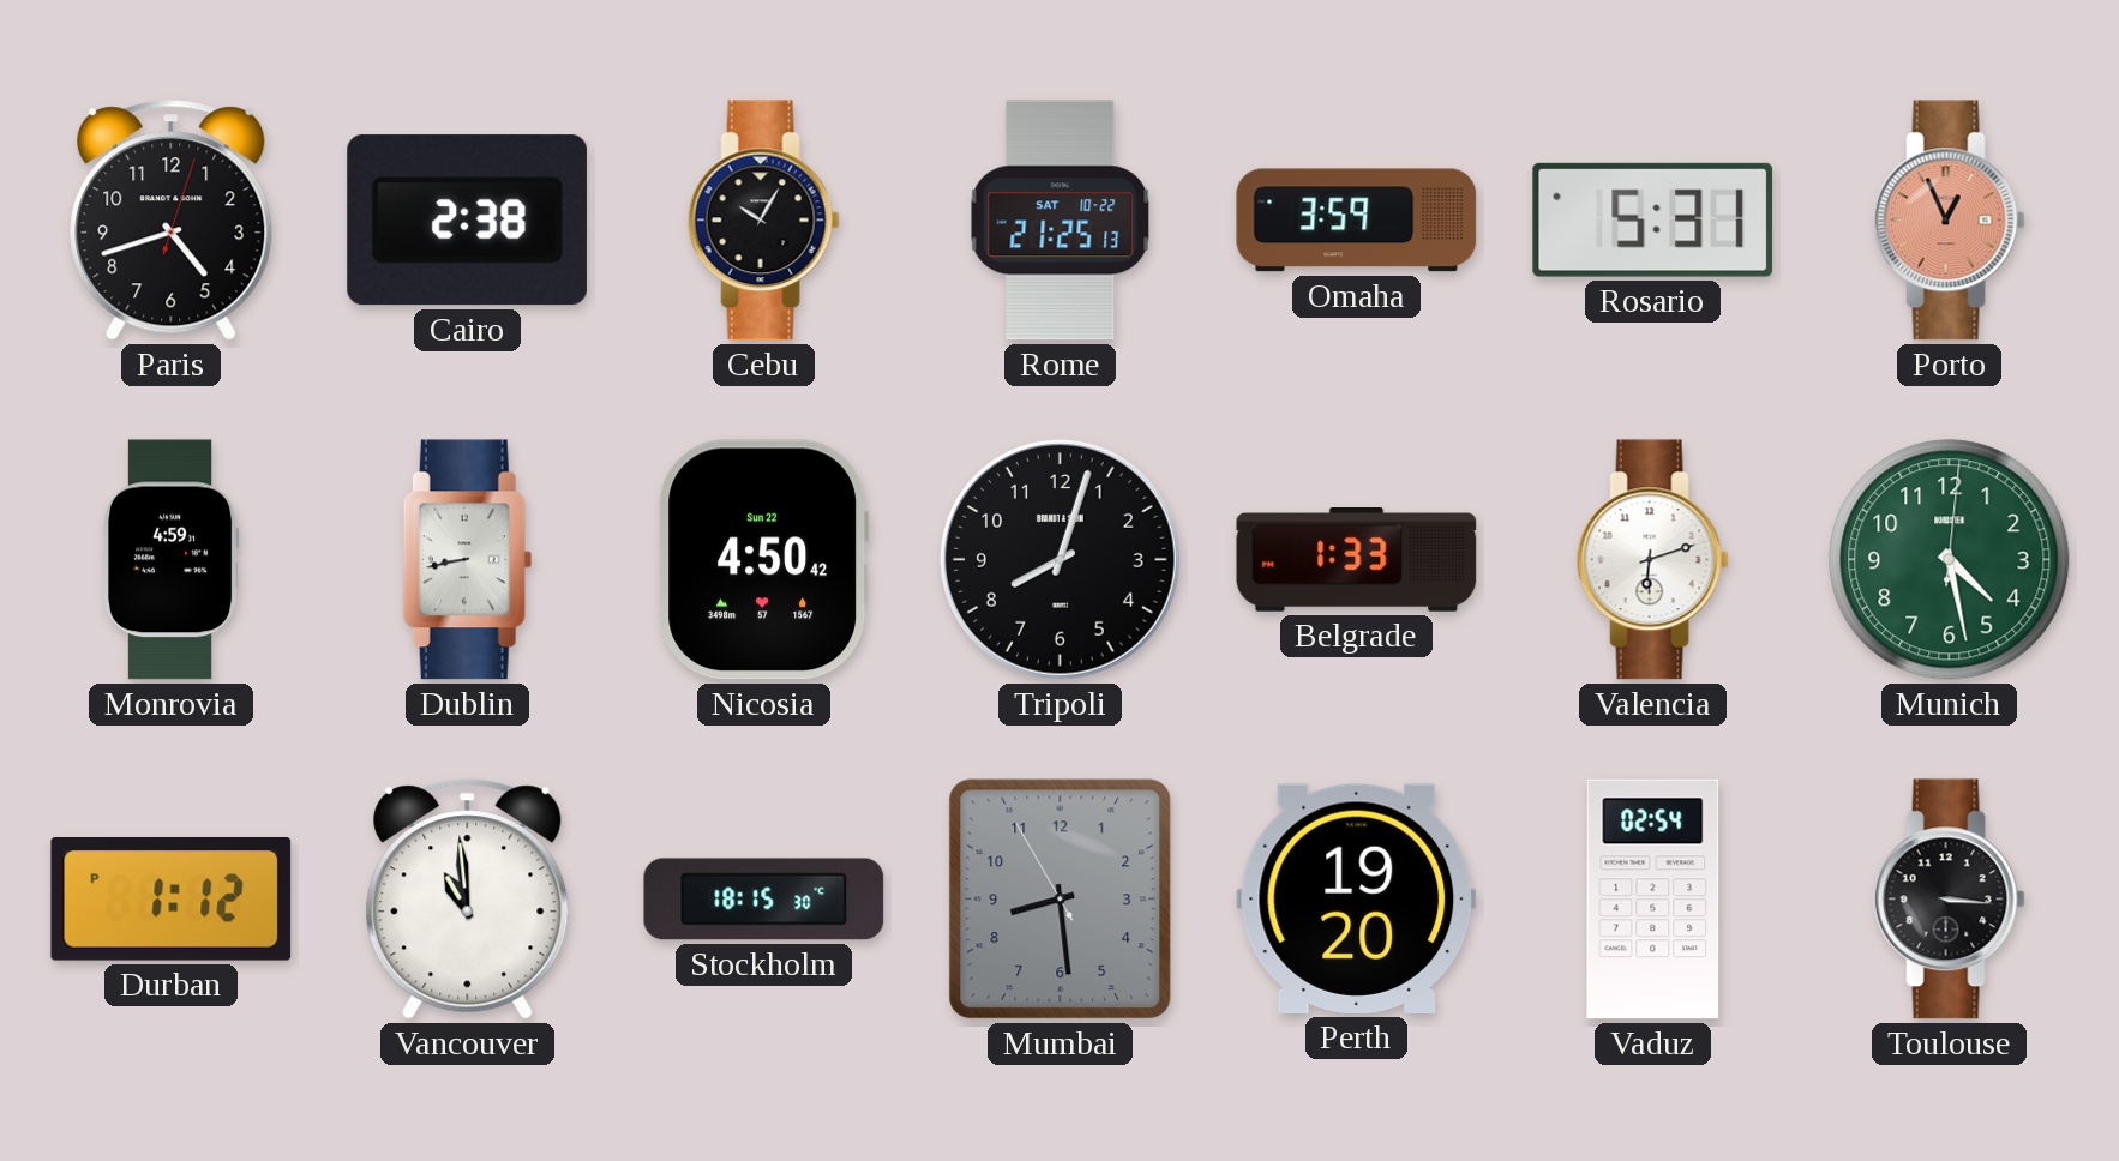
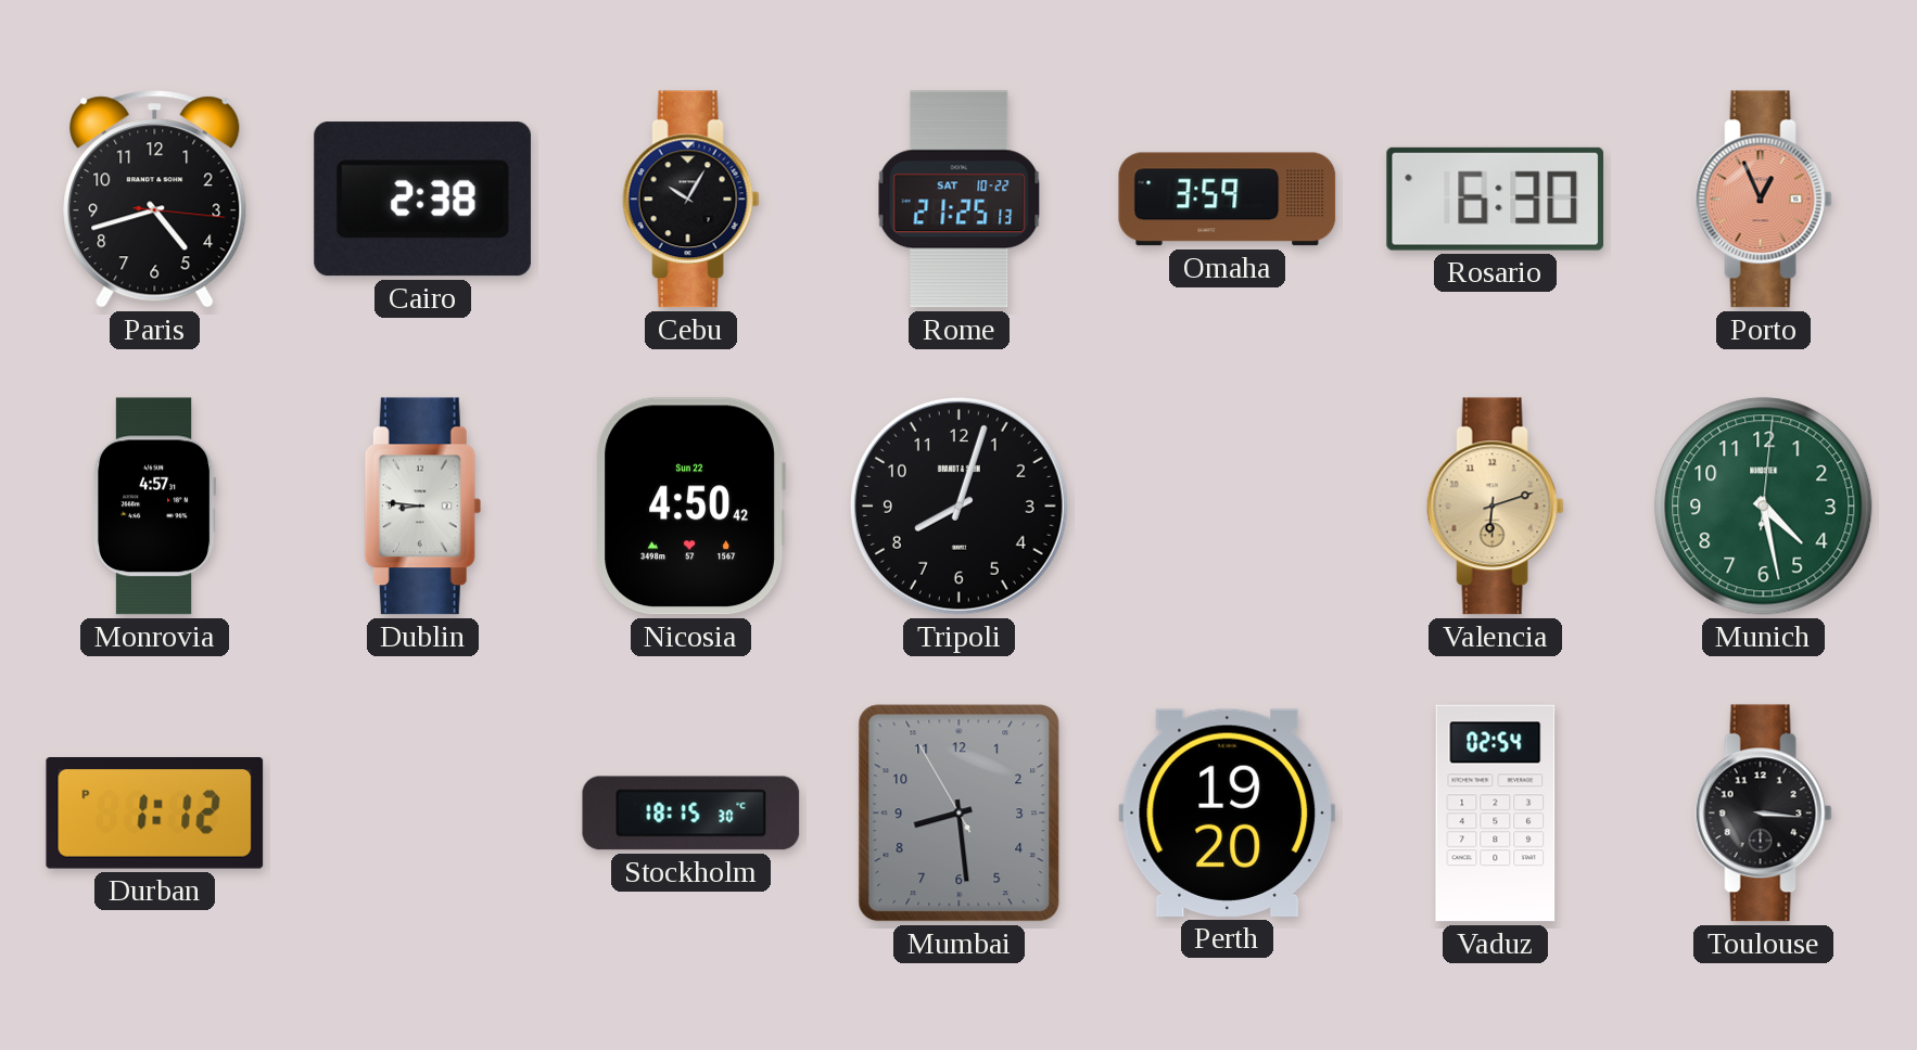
Paris: 4:42:03 -> 4:42:16 (155, 200)
Rosario: 5:31 -> 6:30 (1496, 199)
Monrovia: 4:59 -> 4:57 (155, 507)
Dublin: 8:43 -> 8:46 (422, 507)
Belgrade: 1:33 -> none (1357, 560)
Valencia dial: white -> champagne (1495, 507)
Vancouver: 10:59 -> none (468, 900)
